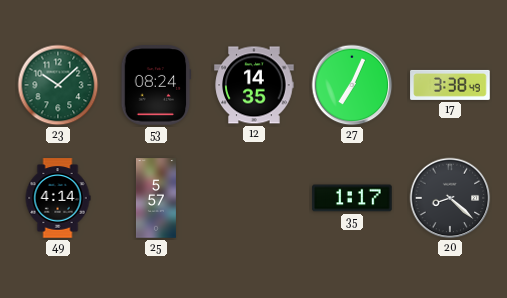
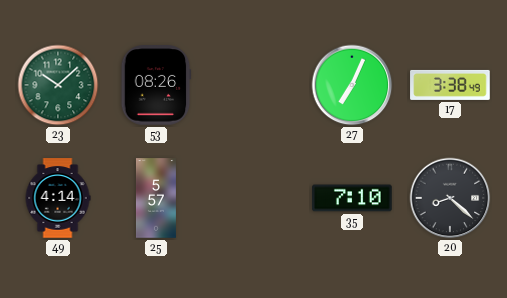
53: 08:24 -> 08:26 (156, 85)
12: 14:35 -> none (254, 85)
35: 1:17 -> 7:10 (352, 198)
